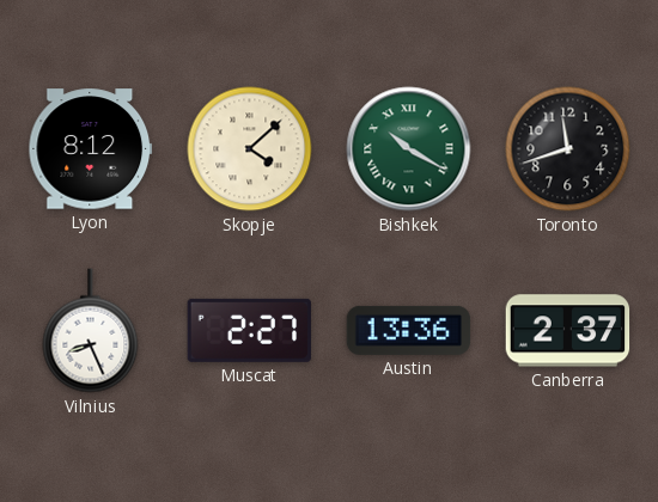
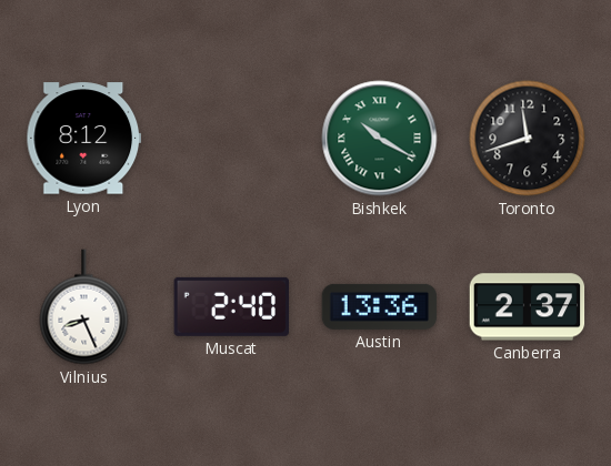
Skopje: 4:08 -> none (250, 149)
Muscat: 2:27 -> 2:40 (232, 306)
